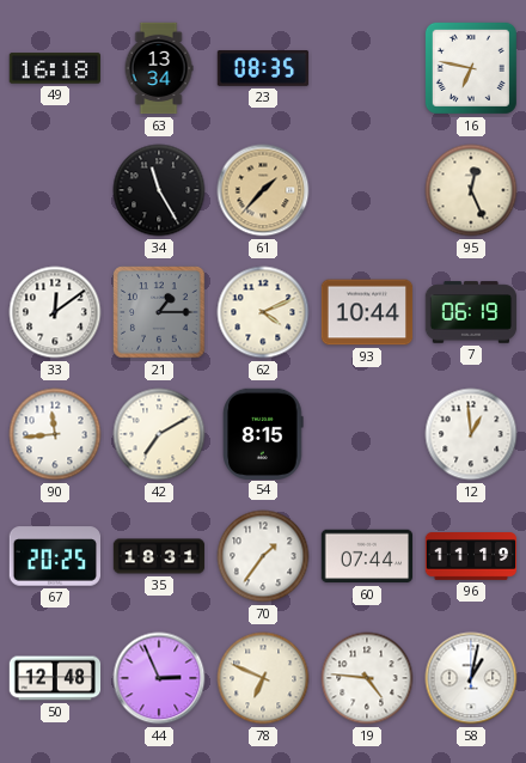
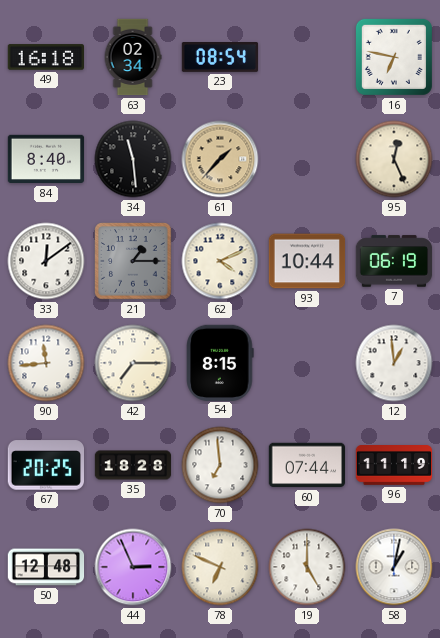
63: 13:34 -> 02:34 (133, 57)
23: 08:35 -> 08:54 (220, 58)
84: none -> 8:40 (46, 159)
34: 11:25 -> 11:29 (133, 159)
42: 7:10 -> 7:15 (133, 363)
35: 18:31 -> 18:28 (133, 465)
70: 1:36 -> 6:59 (220, 465)
19: 4:46 -> 5:00 (307, 567)
